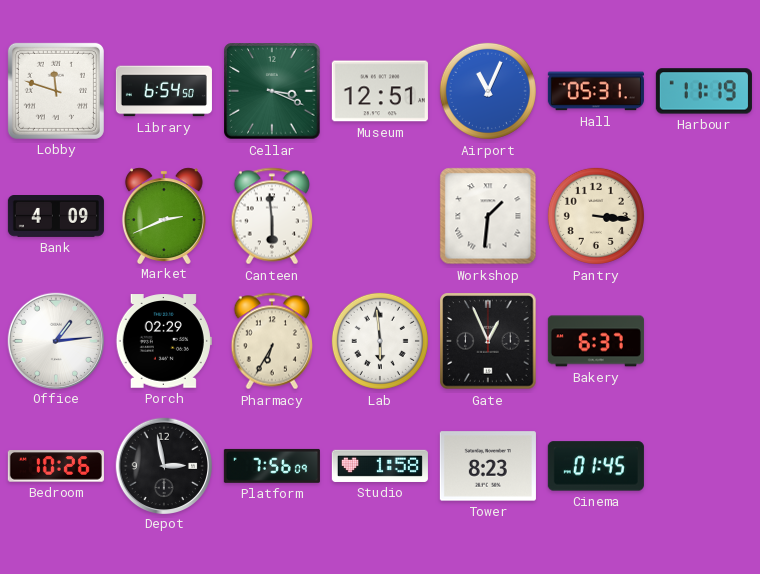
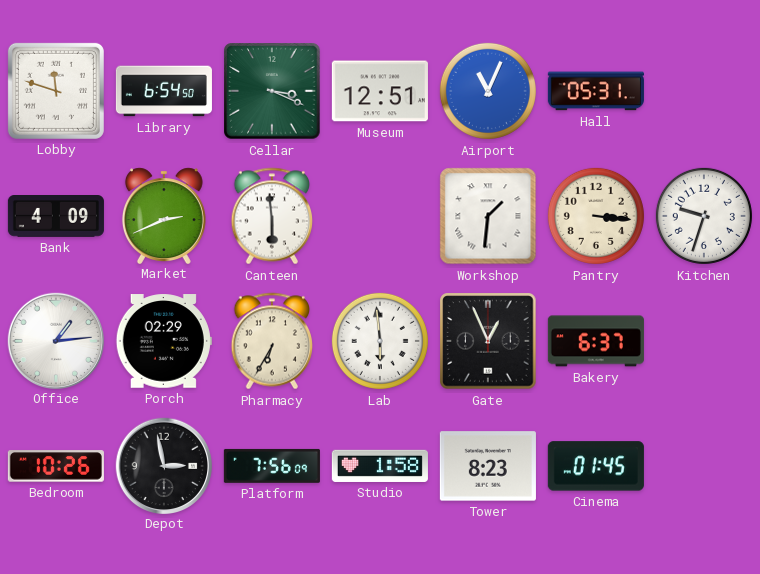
Harbour: 11:19 -> none (704, 91)
Kitchen: none -> 9:33 (704, 216)
